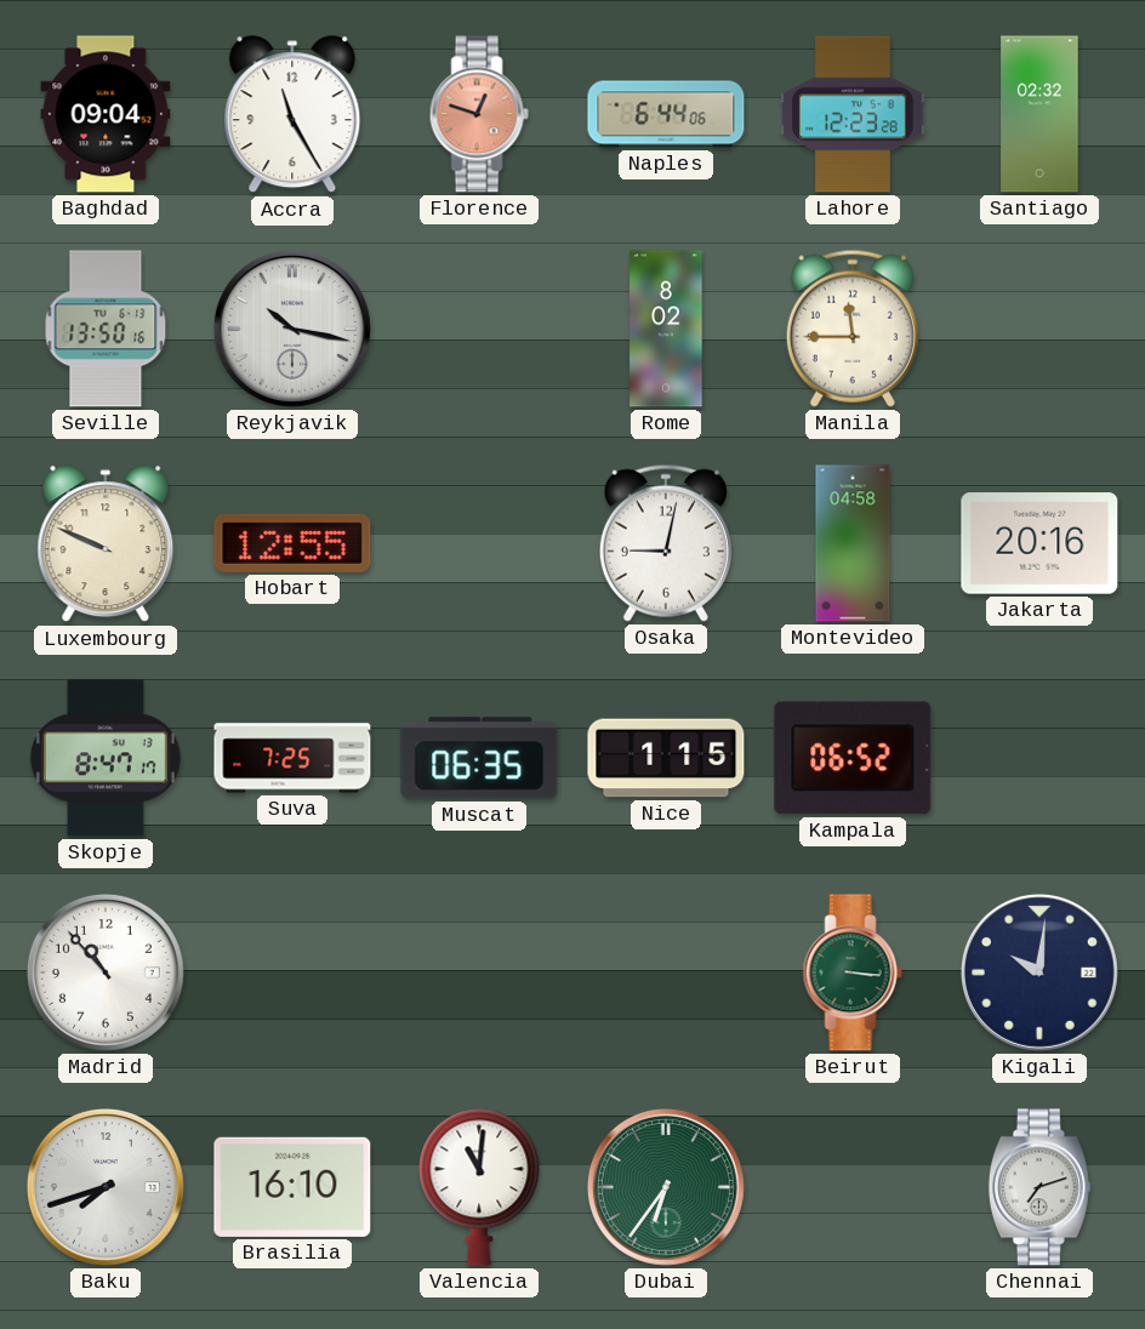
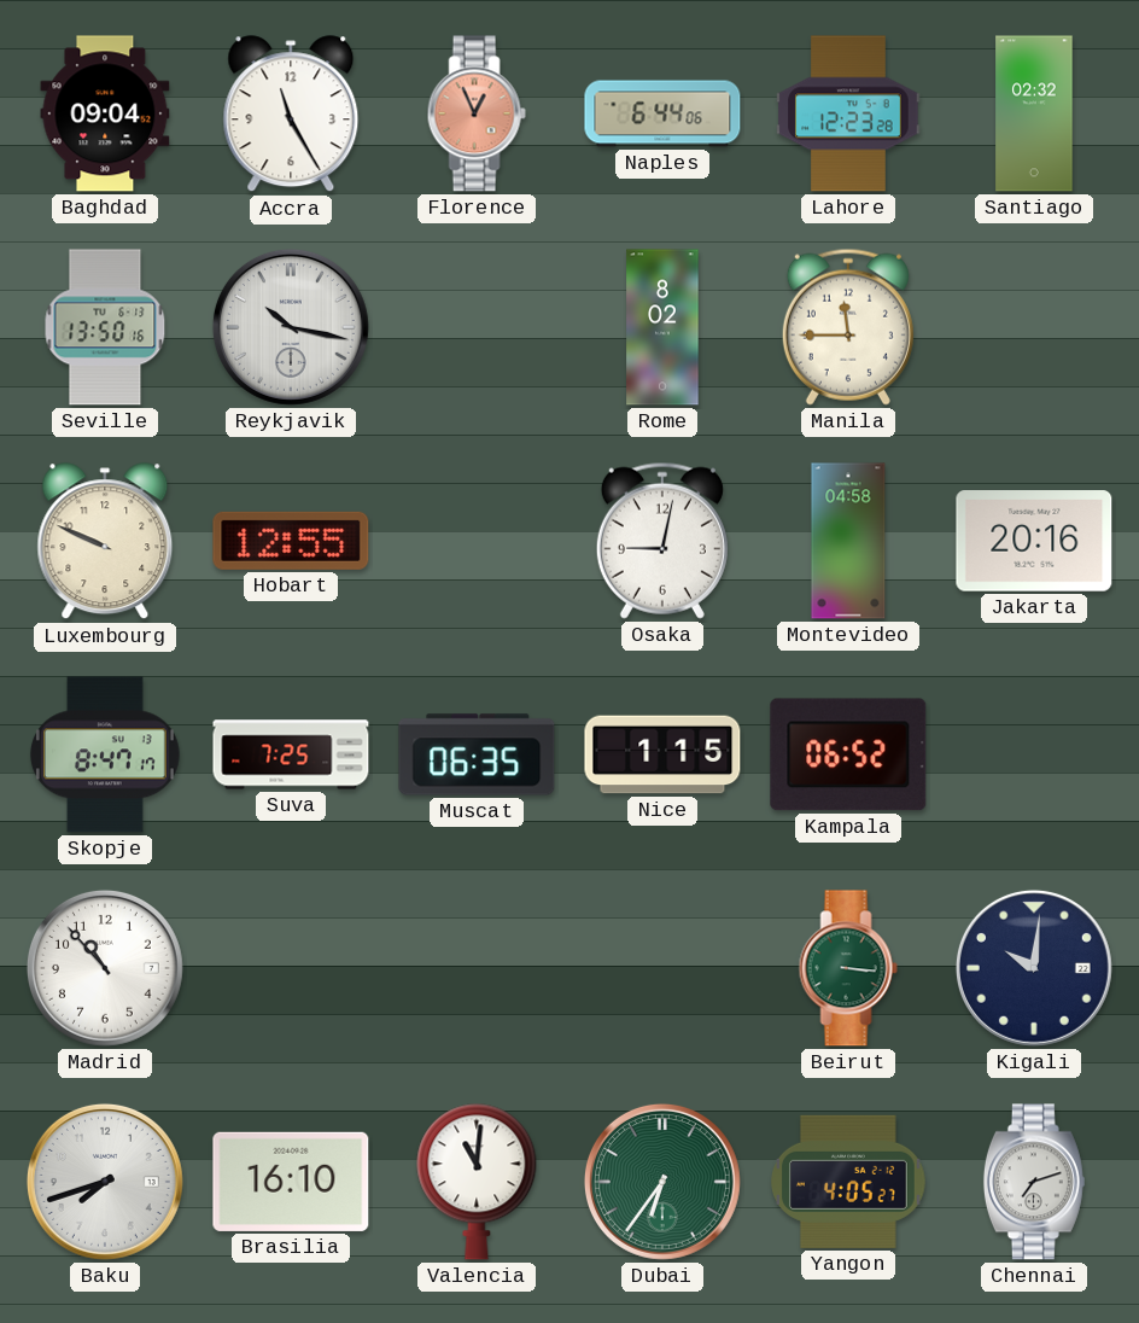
Florence: 12:48 -> 12:56 (477, 113)
Yangon: none -> 4:05 (849, 1182)
